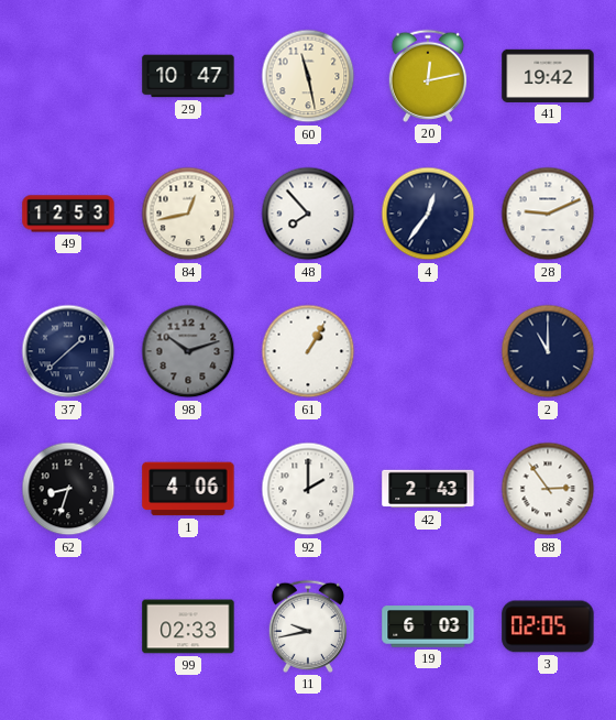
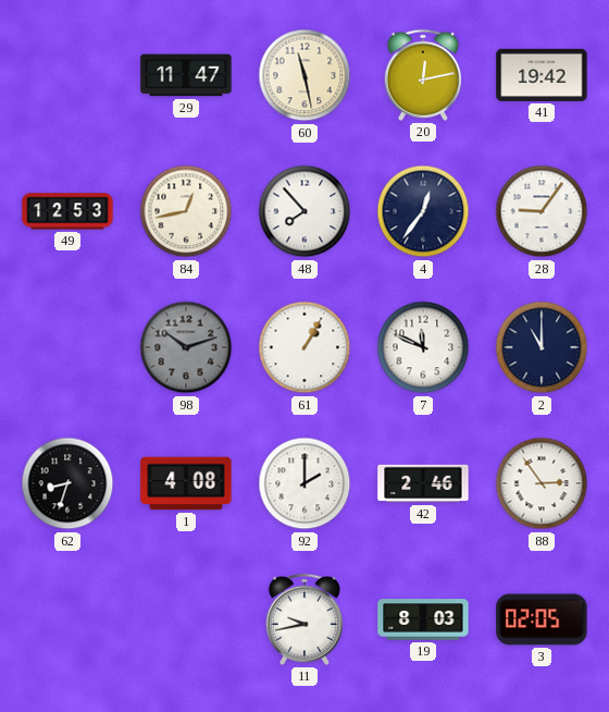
29: 10:47 -> 11:47 (186, 75)
28: 9:11 -> 9:06 (542, 211)
37: 1:38 -> none (68, 351)
7: none -> 11:49 (423, 347)
1: 4:06 -> 4:08 (186, 483)
42: 2:43 -> 2:46 (423, 483)
99: 02:33 -> none (188, 626)
19: 6:03 -> 8:03 (423, 619)
